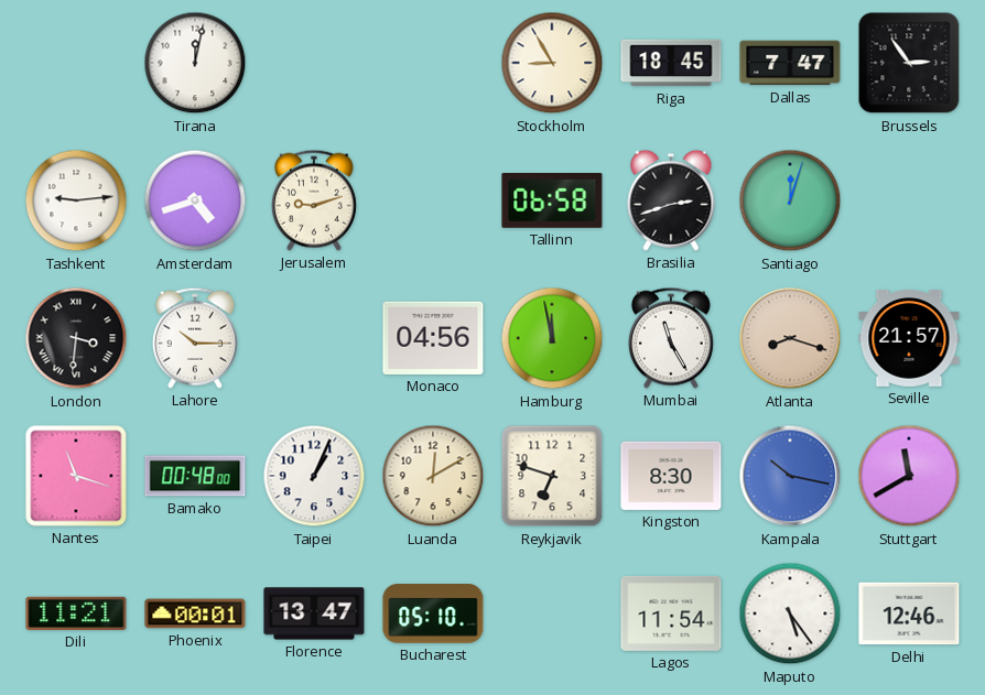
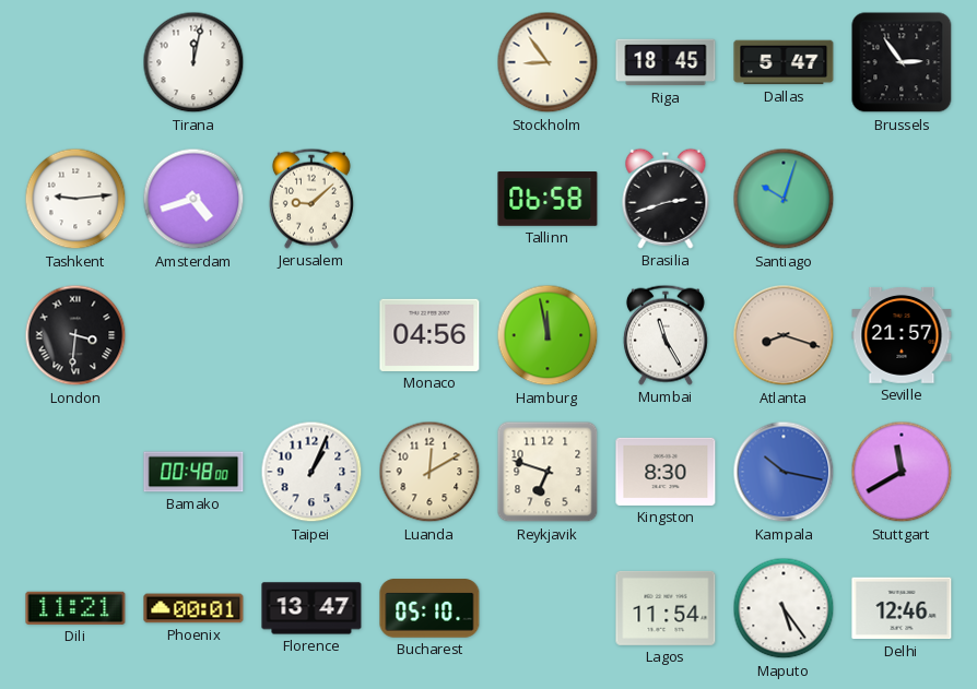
Stockholm: 8:55 -> 8:54 (548, 62)
Dallas: 7:47 -> 5:47 (784, 62)
Jerusalem: 9:12 -> 9:08 (311, 199)
Santiago: 12:03 -> 10:03 (784, 199)
Lahore: 10:15 -> none (195, 338)
Nantes: 11:18 -> none (76, 476)
